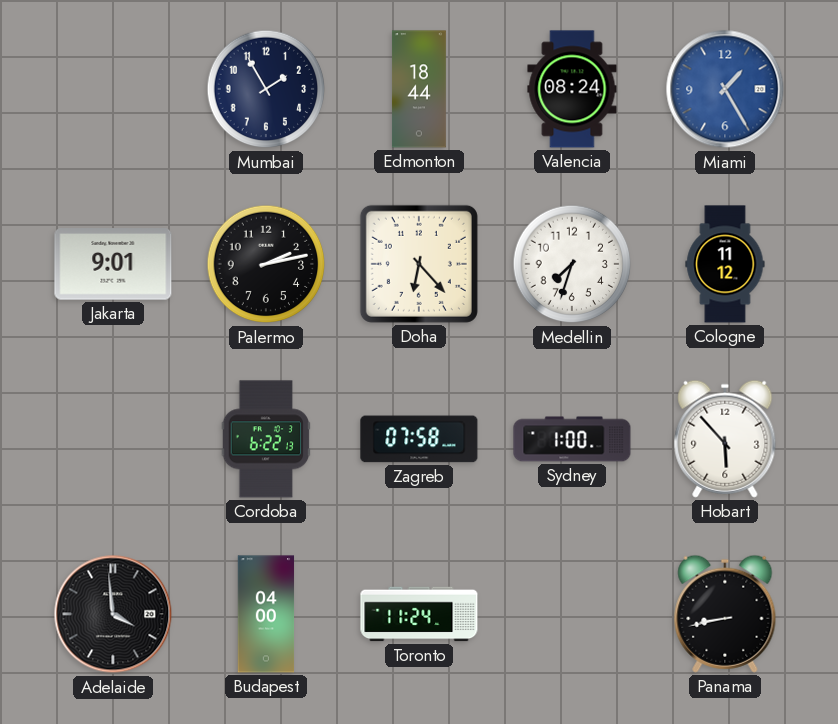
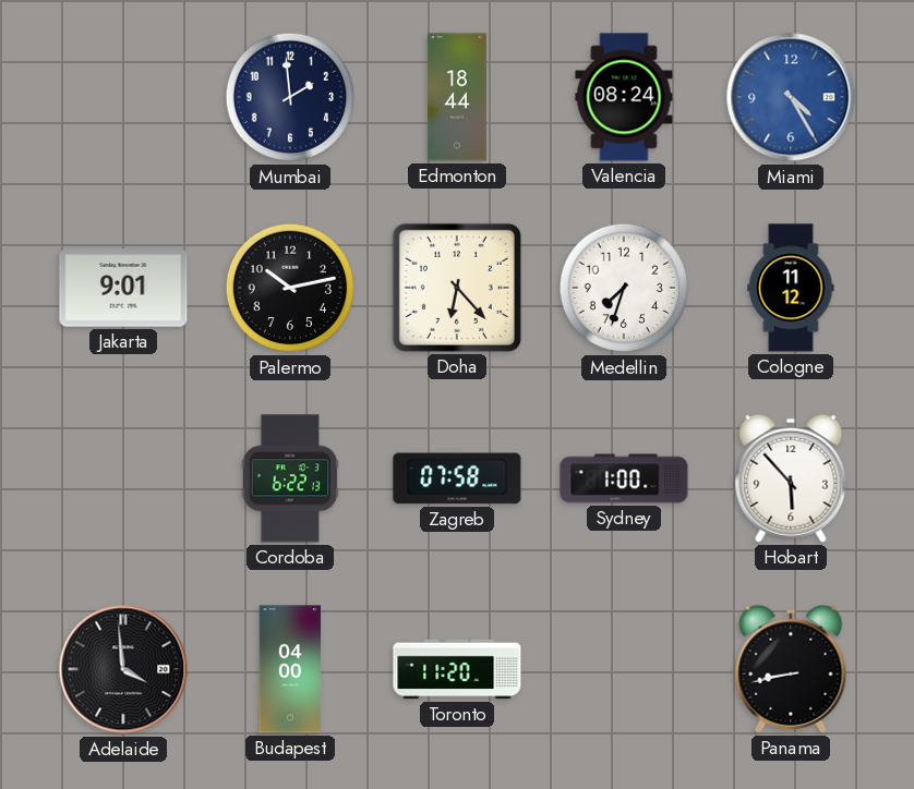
Mumbai: 1:55 -> 1:59 (290, 97)
Miami: 1:25 -> 4:25 (791, 97)
Palermo: 2:13 -> 10:13 (290, 288)
Toronto: 11:24 -> 11:20 (457, 669)
